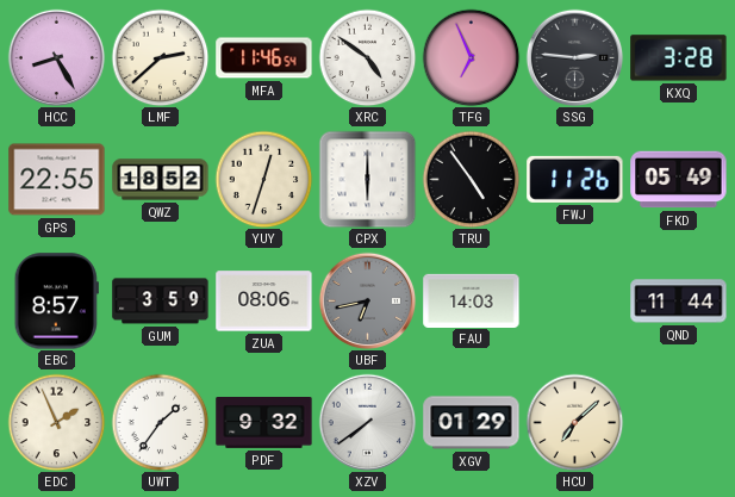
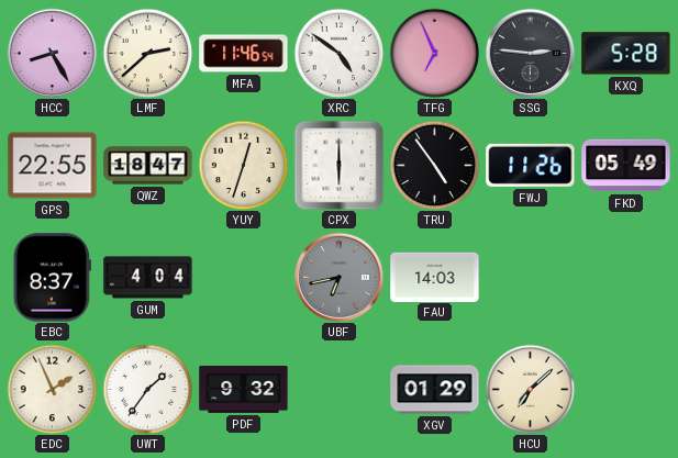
KXQ: 3:28 -> 5:28 (626, 54)
QWZ: 18:52 -> 18:47 (148, 166)
EBC: 8:57 -> 8:37 (52, 278)
GUM: 3:59 -> 4:04 (148, 278)
ZUA: 08:06 -> none (264, 302)
QND: 11:44 -> none (679, 302)
XZV: 7:39 -> none (367, 422)
